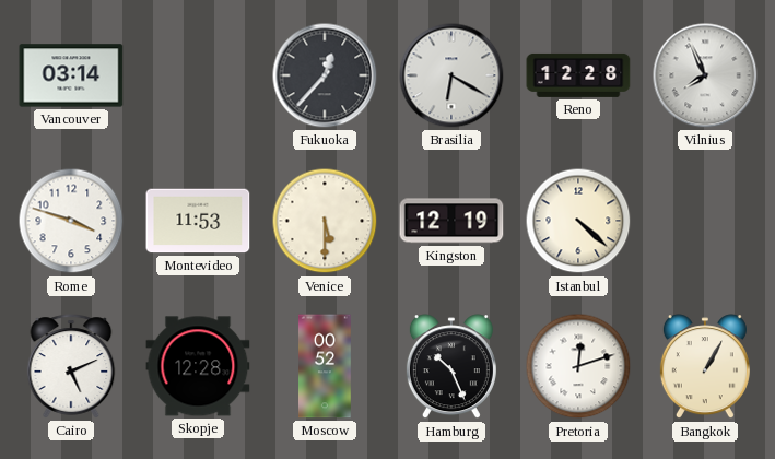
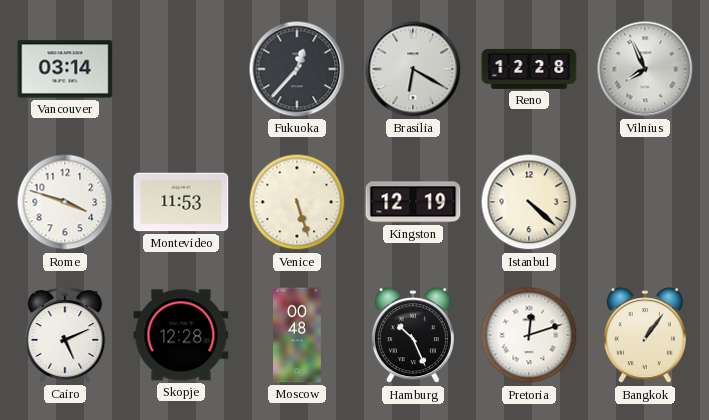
Venice: 5:30 -> 5:27 (297, 202)
Moscow: 00:52 -> 00:48 (298, 335)
Bangkok: 1:05 -> 1:06 (645, 336)
